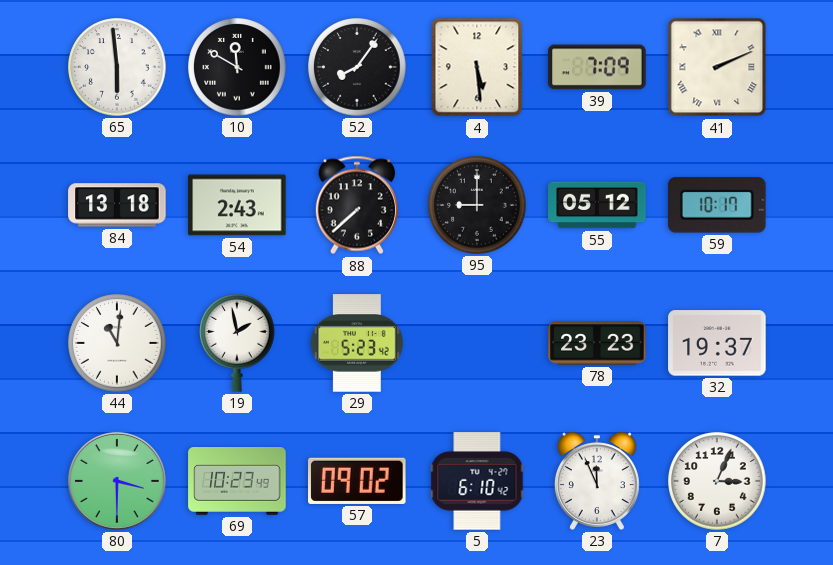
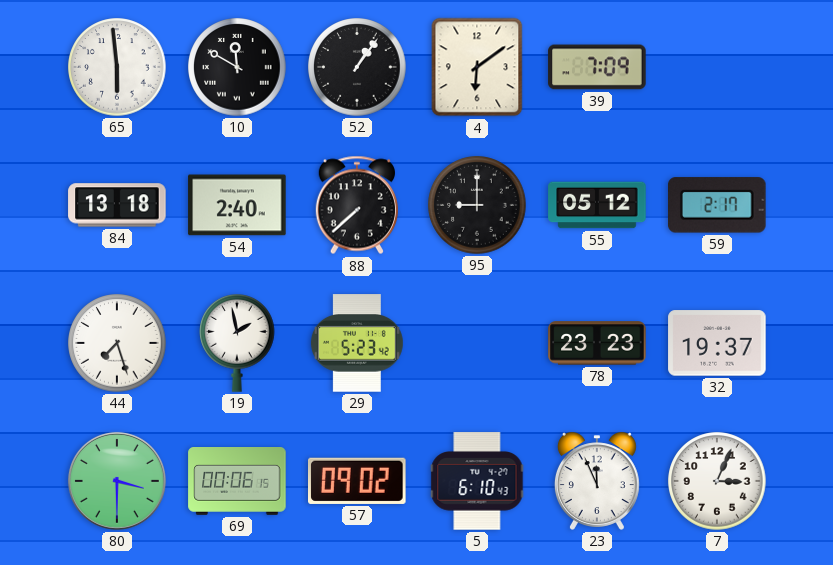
52: 8:06 -> 1:06 (357, 67)
4: 5:29 -> 6:09 (477, 67)
41: 2:11 -> none (717, 67)
54: 2:43 -> 2:40 (237, 205)
59: 10:17 -> 2:17 (718, 205)
44: 11:01 -> 7:27 (117, 343)
69: 10:23 -> 00:06 (237, 482)
5: 6:10:42 -> 6:10:43 (477, 481)
